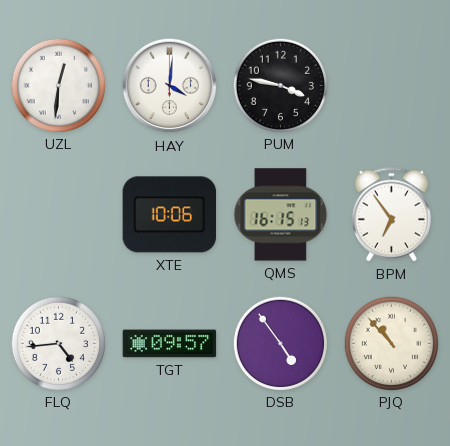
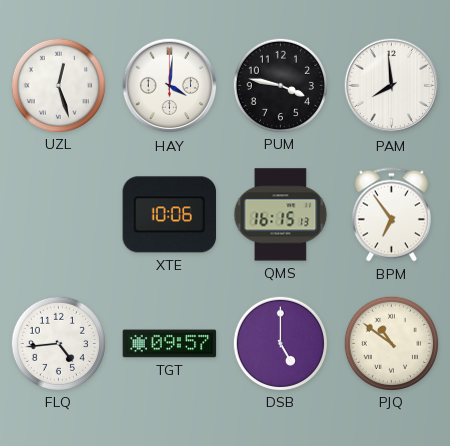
UZL: 12:31 -> 12:27 (58, 85)
PAM: none -> 7:59 (392, 86)
DSB: 4:54 -> 5:00 (280, 343)
PJQ: 10:53 -> 10:51 (391, 343)
